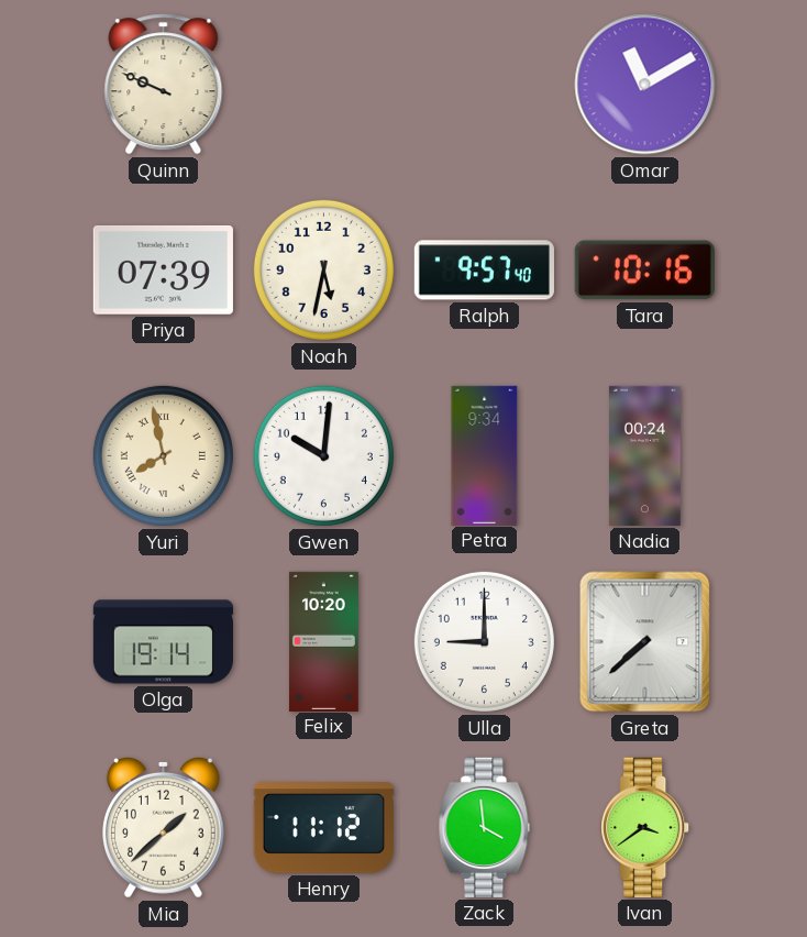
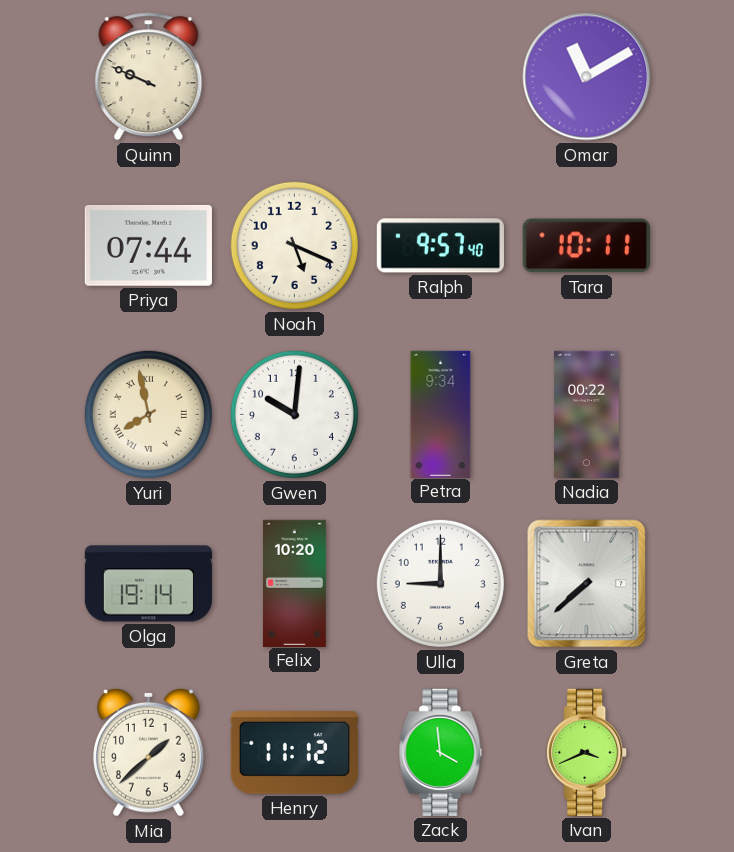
Priya: 07:39 -> 07:44 (148, 245)
Noah: 5:32 -> 5:19 (294, 245)
Tara: 10:16 -> 10:11 (586, 246)
Nadia: 00:24 -> 00:22 (587, 414)
Ivan: 3:39 -> 3:41 (587, 752)
